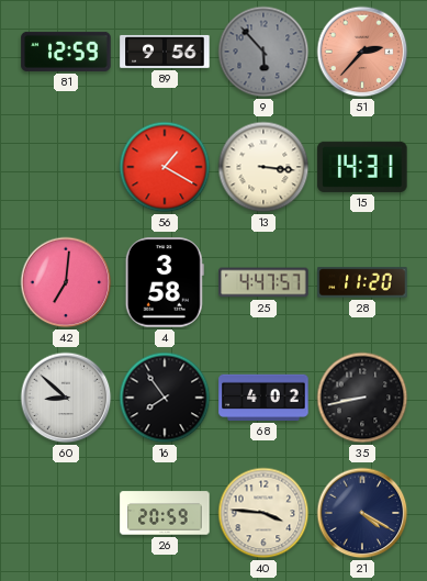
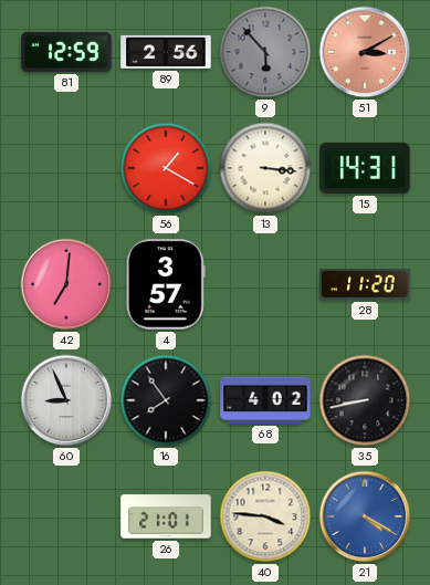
89: 9:56 -> 2:56 (166, 52)
51: 2:37 -> 3:10 (365, 52)
4: 3:58 -> 3:57 (166, 284)
25: 4:47 -> none (263, 282)
60: 8:52 -> 8:56 (66, 400)
26: 20:59 -> 21:01 (166, 516)
21 dial: navy -> blue (365, 516)
